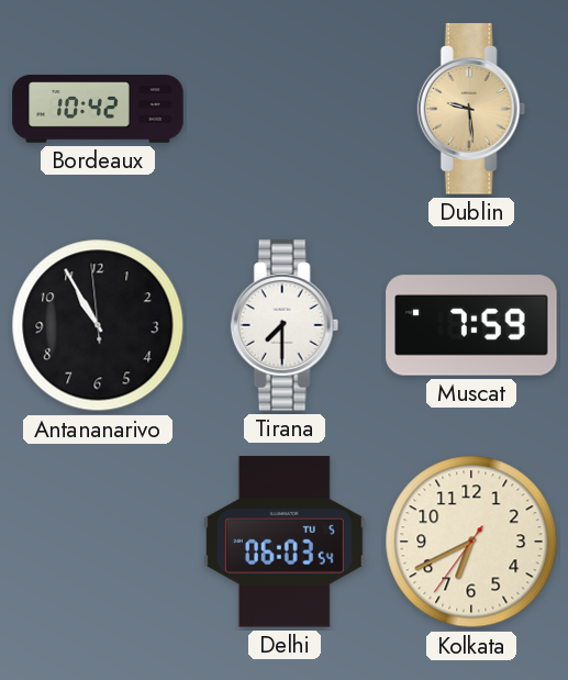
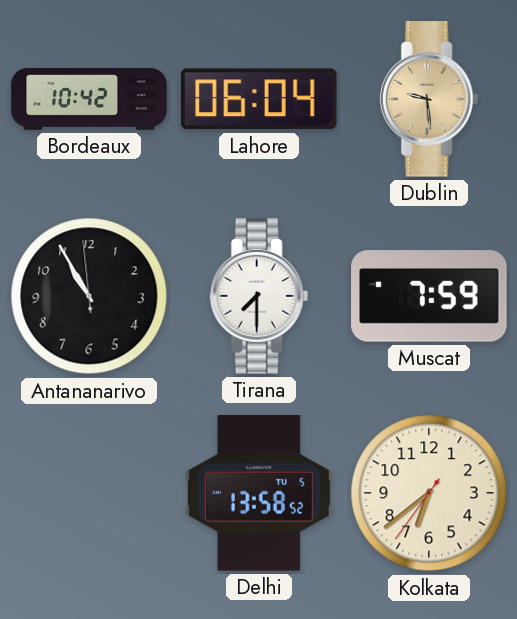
Lahore: none -> 06:04 (259, 99)
Delhi: 06:03 -> 13:58 (259, 493)
Kolkata: 6:40 -> 6:38 (429, 493)
